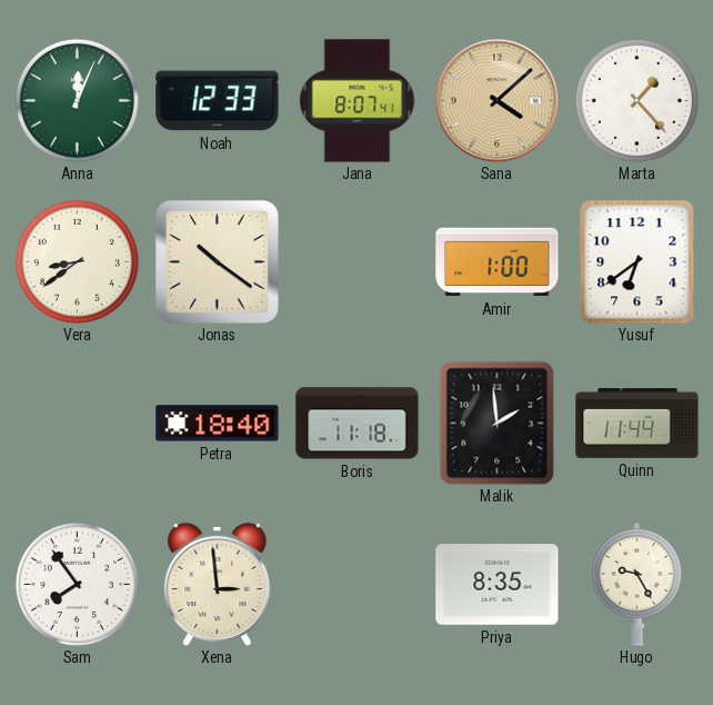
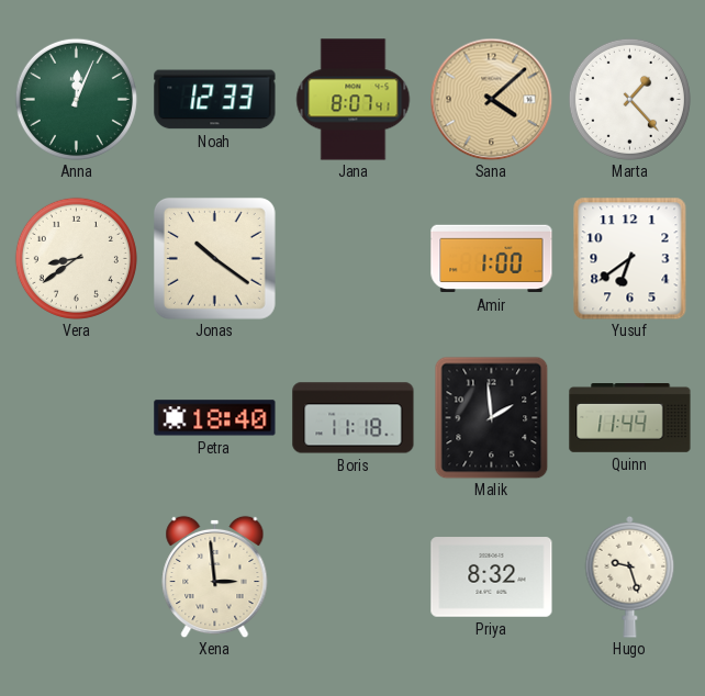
Sam: 7:54 -> none (77, 584)
Priya: 8:35 -> 8:32 (492, 577)
Hugo: 9:25 -> 9:27 (630, 576)
